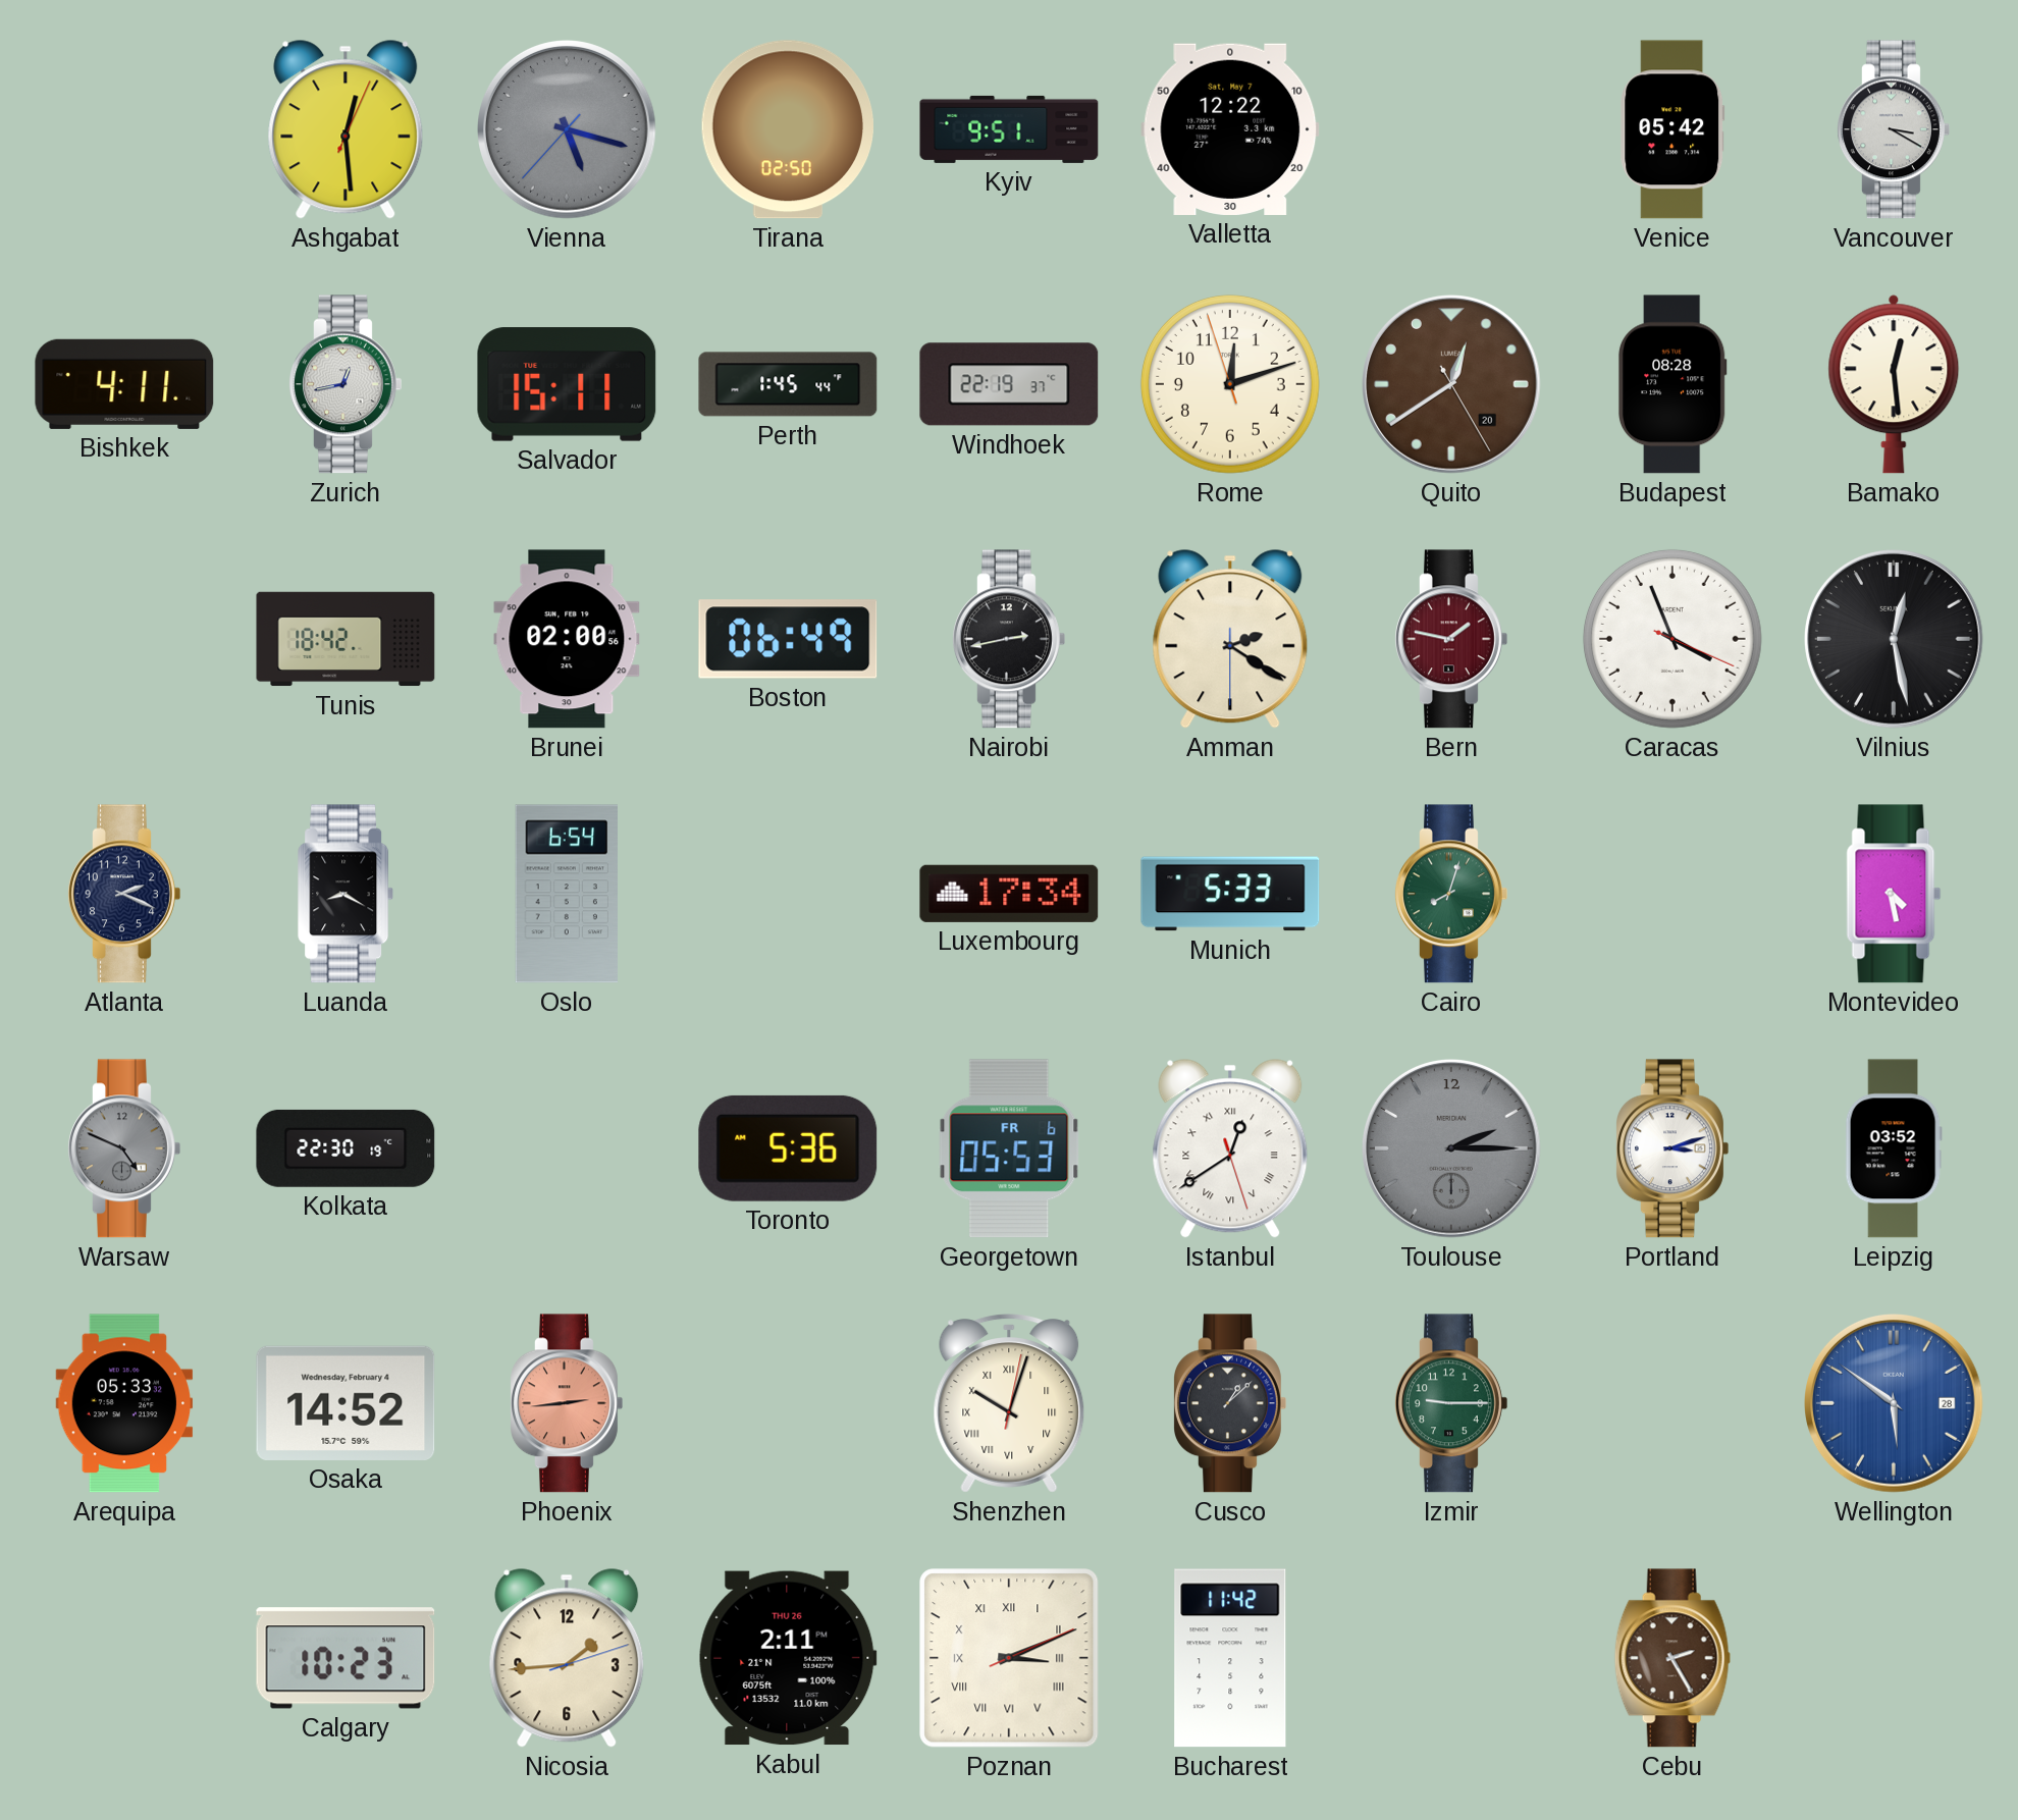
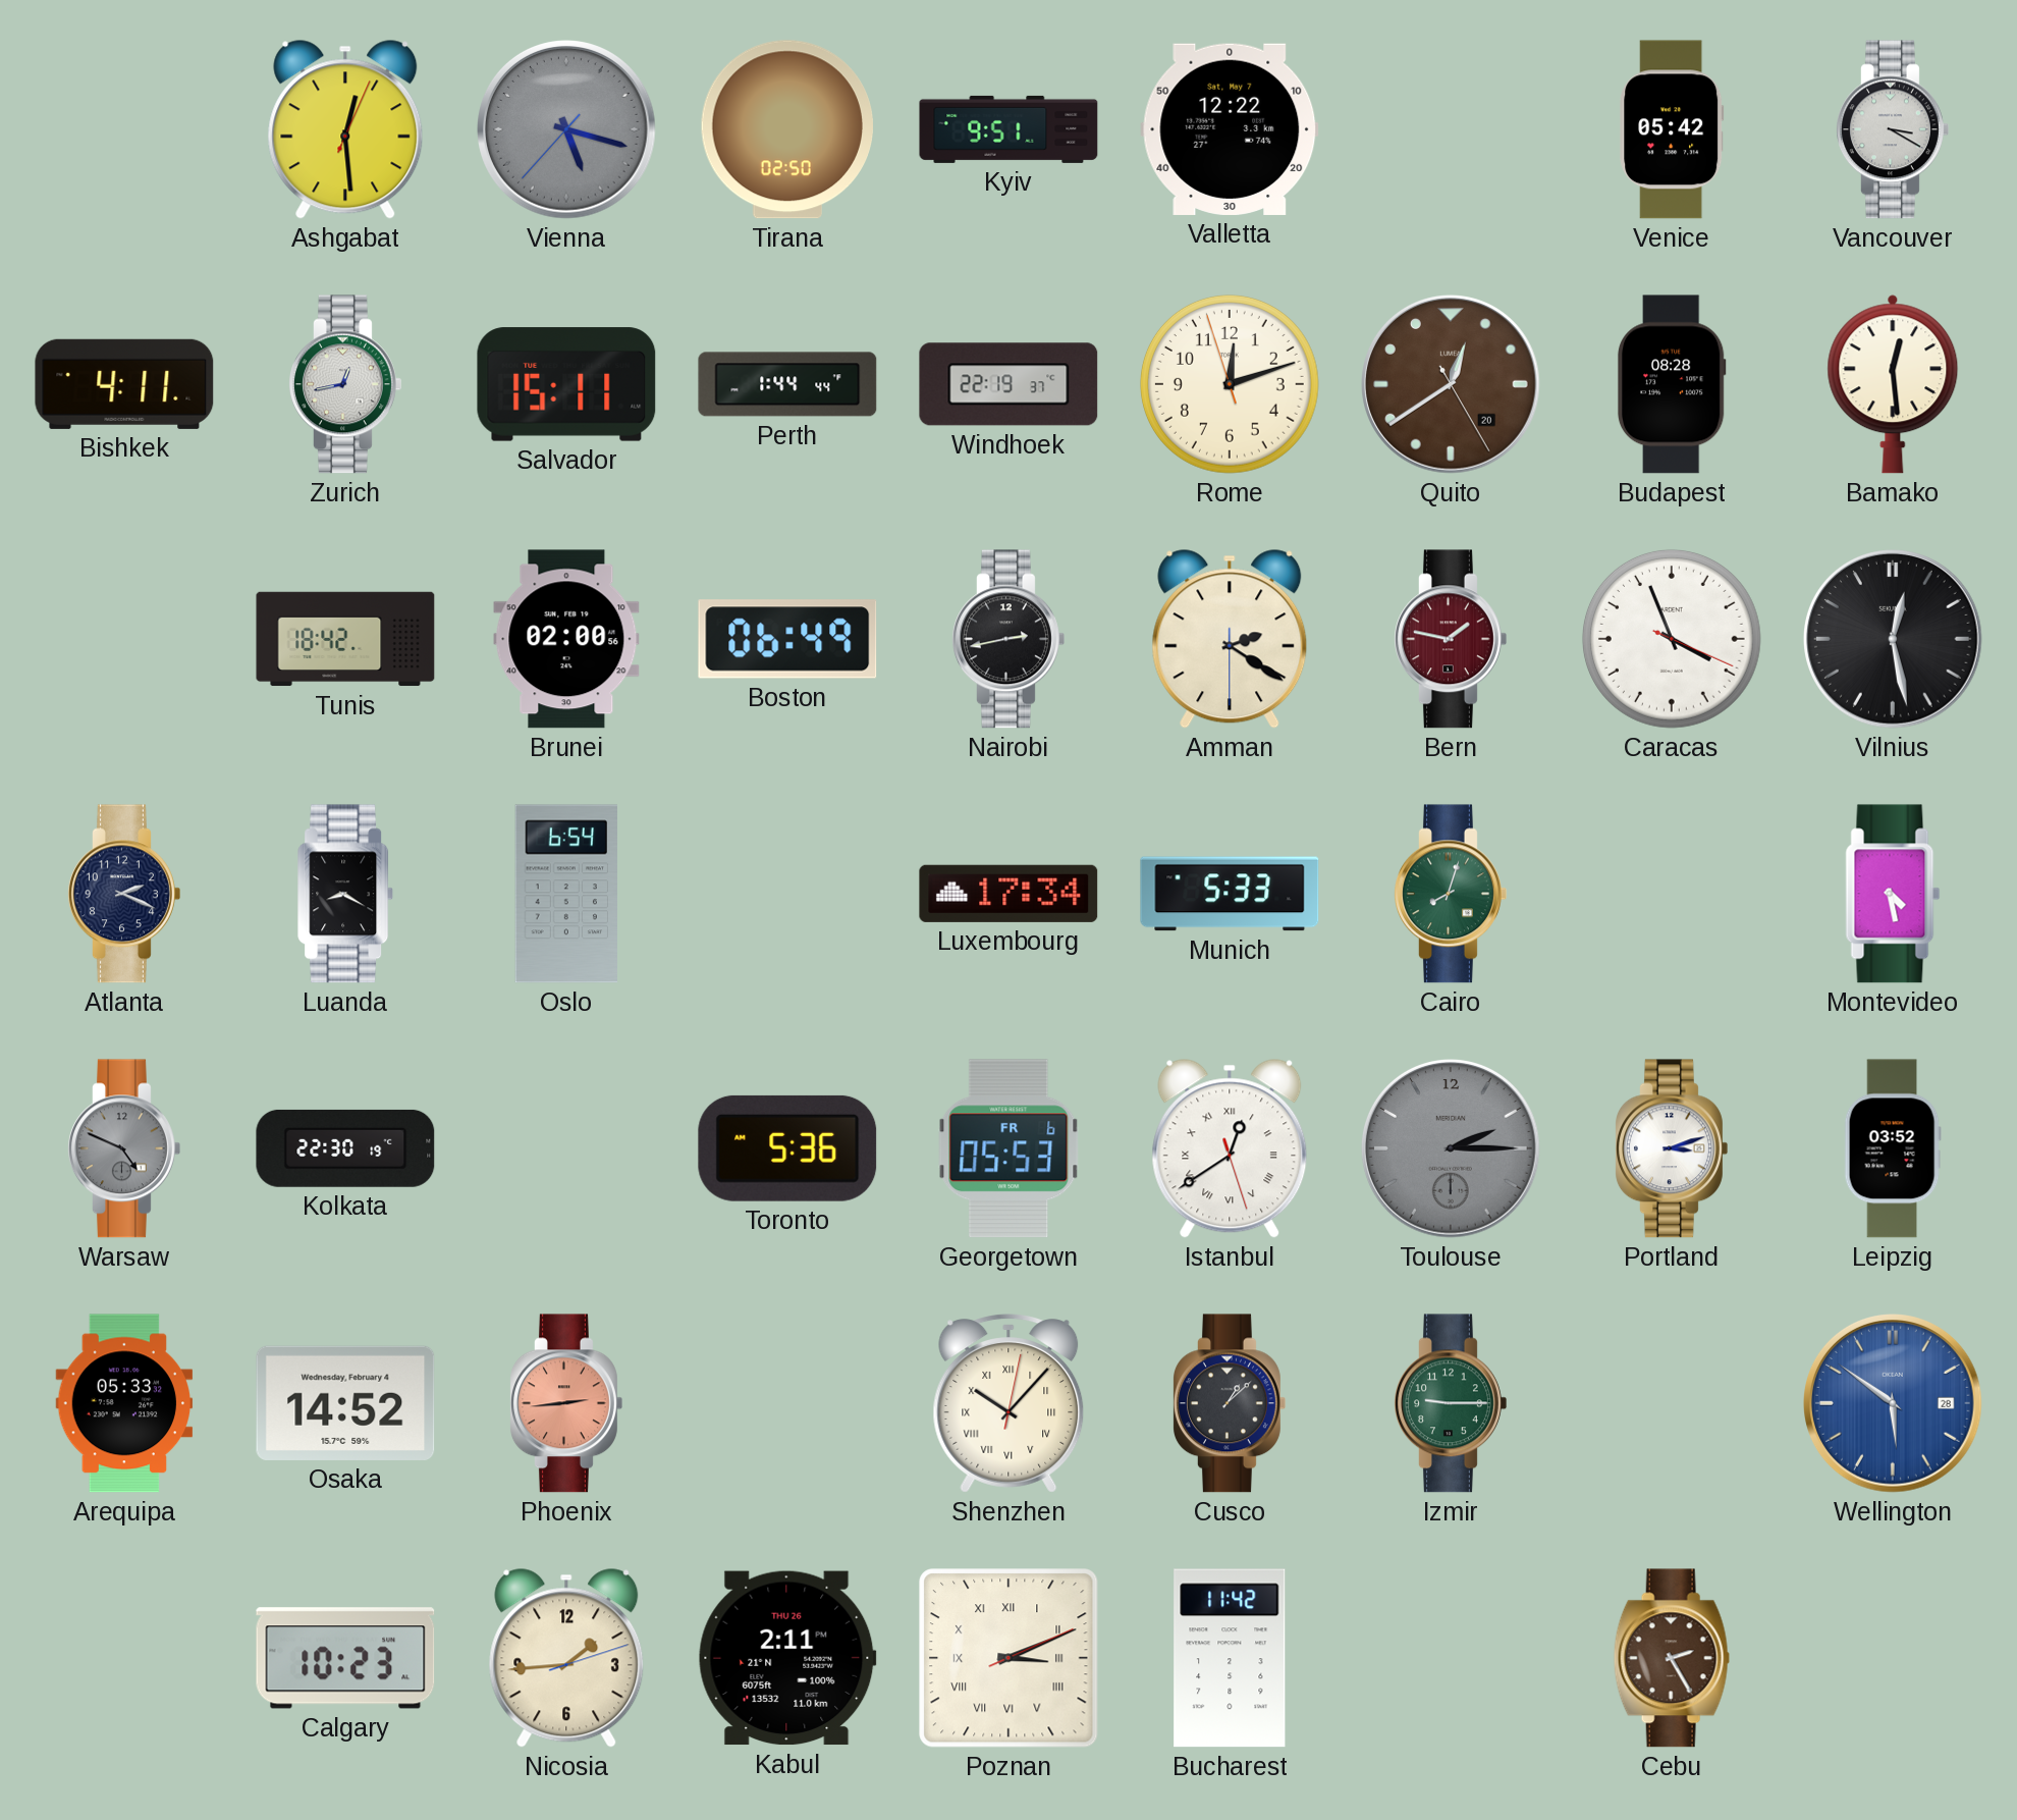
Perth: 1:45 -> 1:44 (787, 384)
Shenzhen: 10:03 -> 10:07 (1008, 1403)
